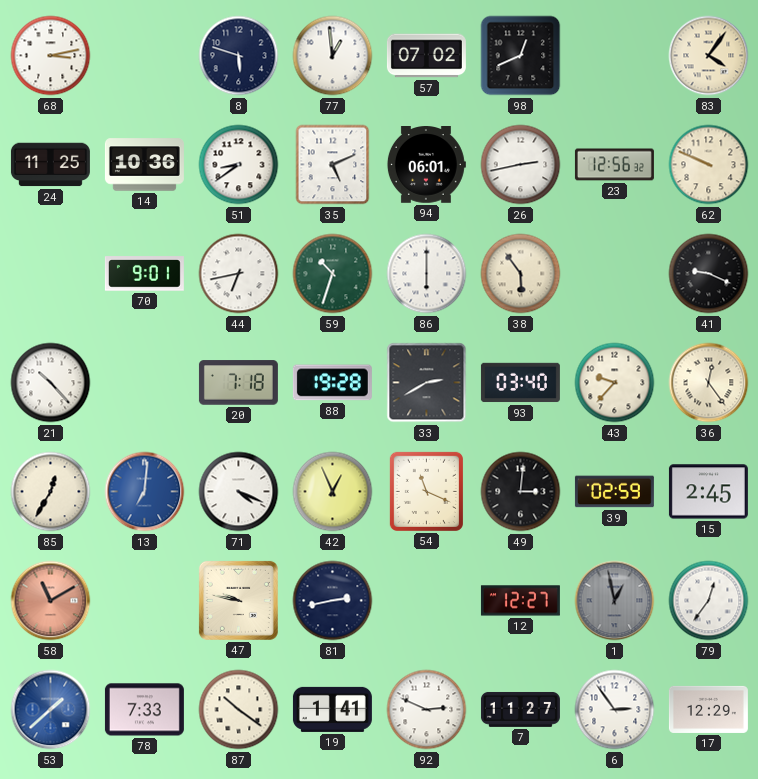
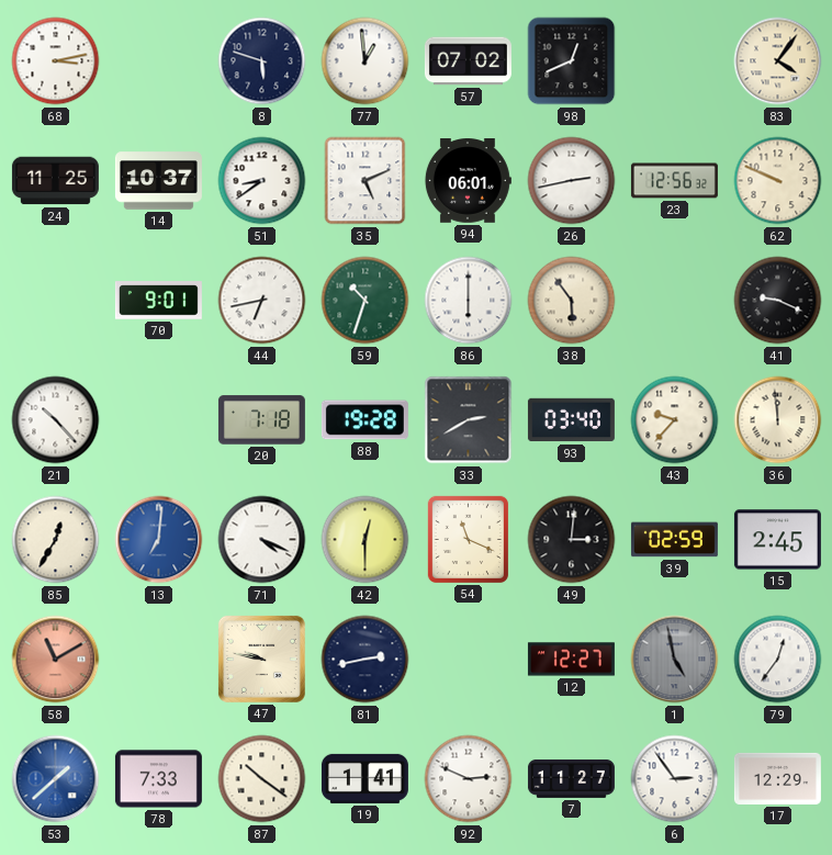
14: 10:36 -> 10:37 (158, 181)
36: 12:24 -> 11:59 (778, 420)
42: 12:56 -> 12:30 (366, 540)
1: 12:58 -> 4:58 (675, 660)
